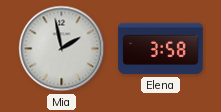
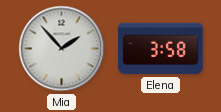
Mia: 1:58 -> 1:53 (62, 49)
